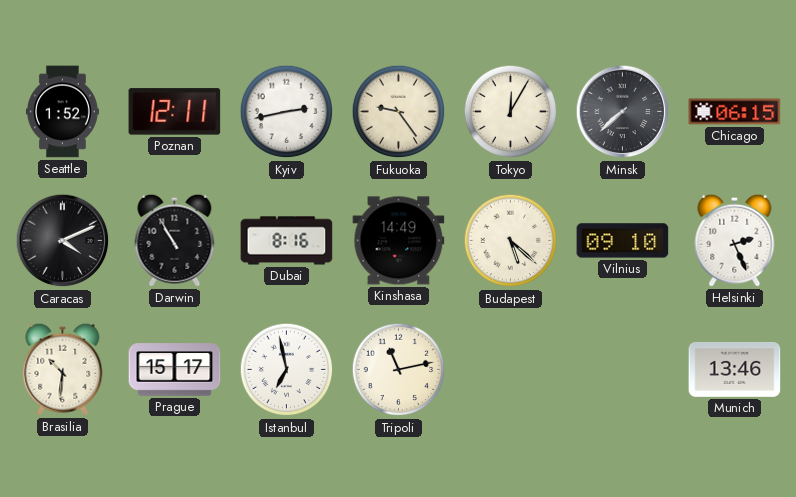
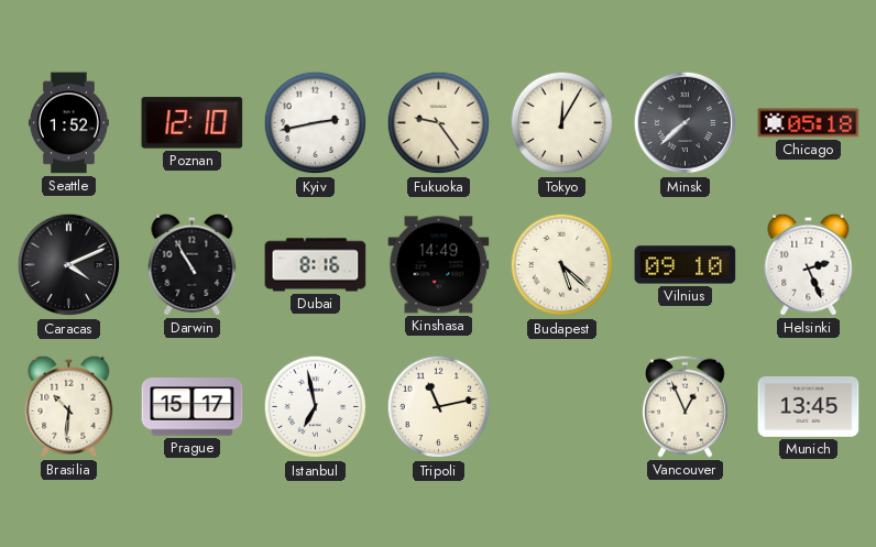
Poznan: 12:11 -> 12:10 (193, 123)
Chicago: 06:15 -> 05:18 (809, 123)
Vancouver: none -> 12:56 (686, 406)
Munich: 13:46 -> 13:45 (809, 407)
